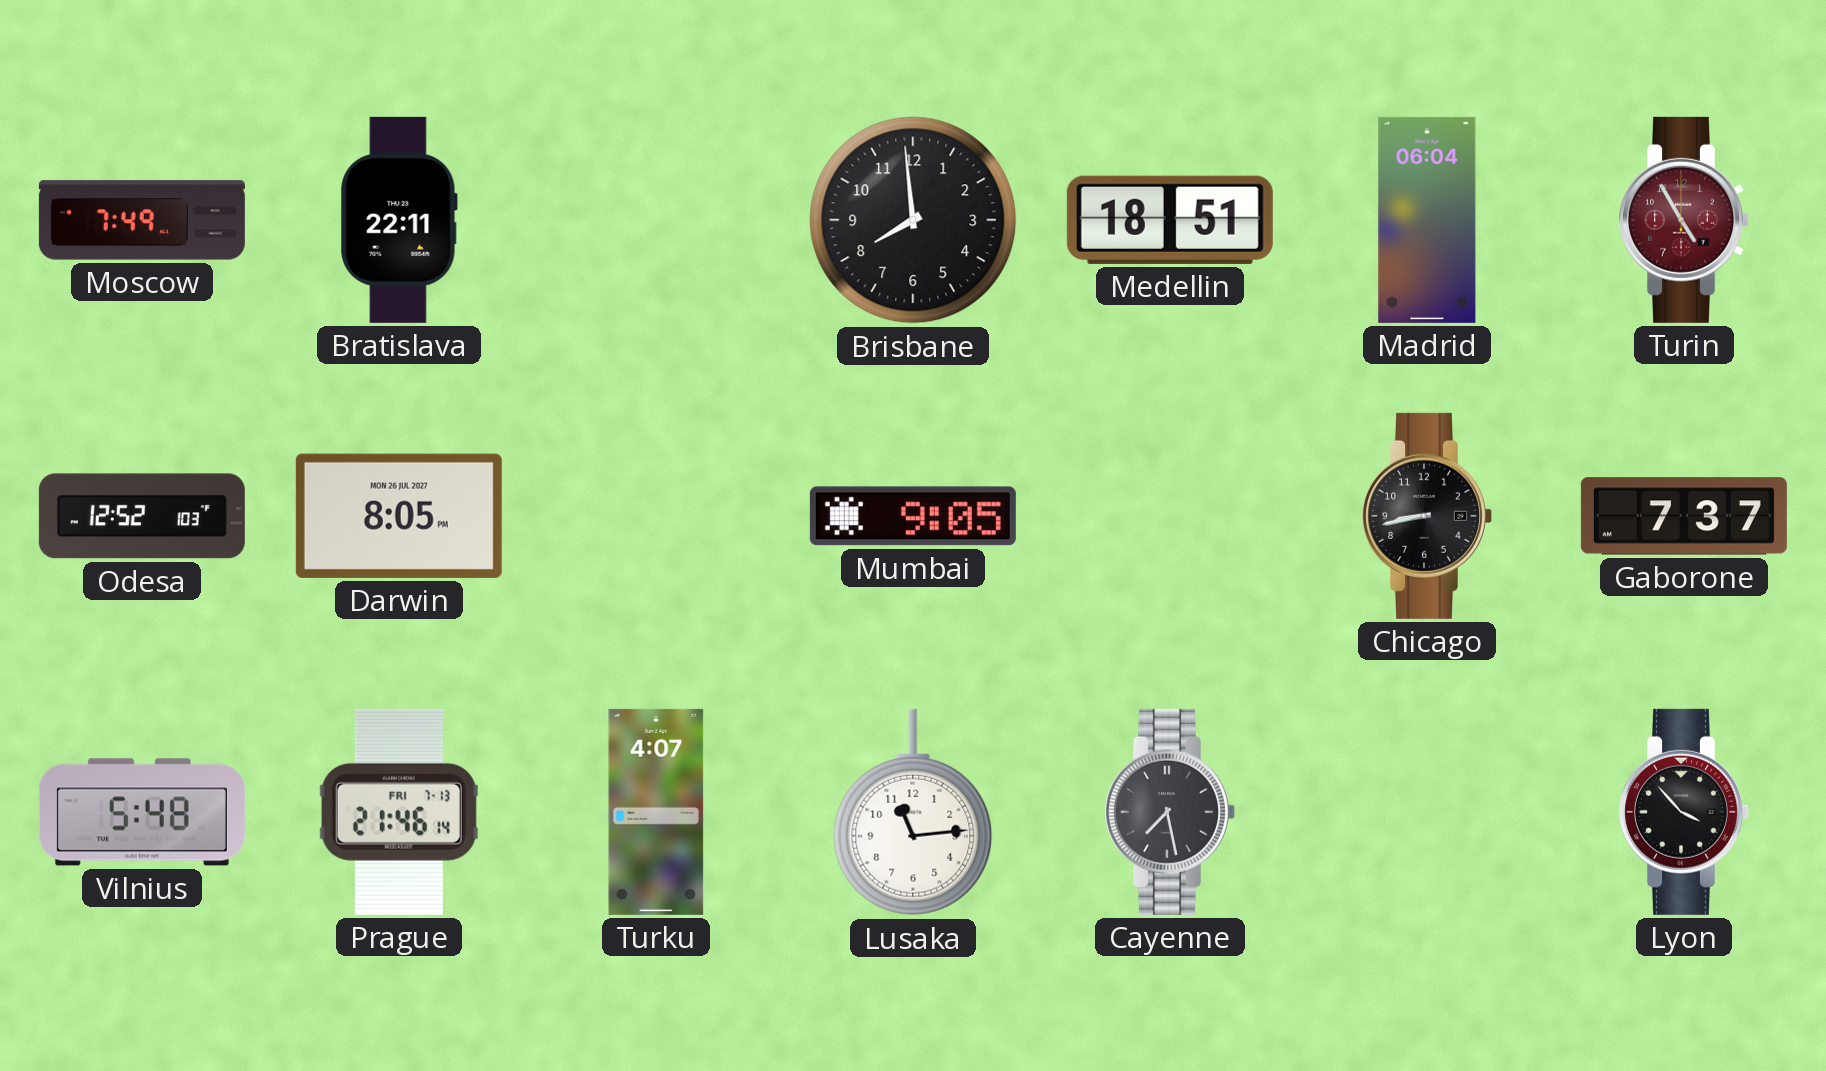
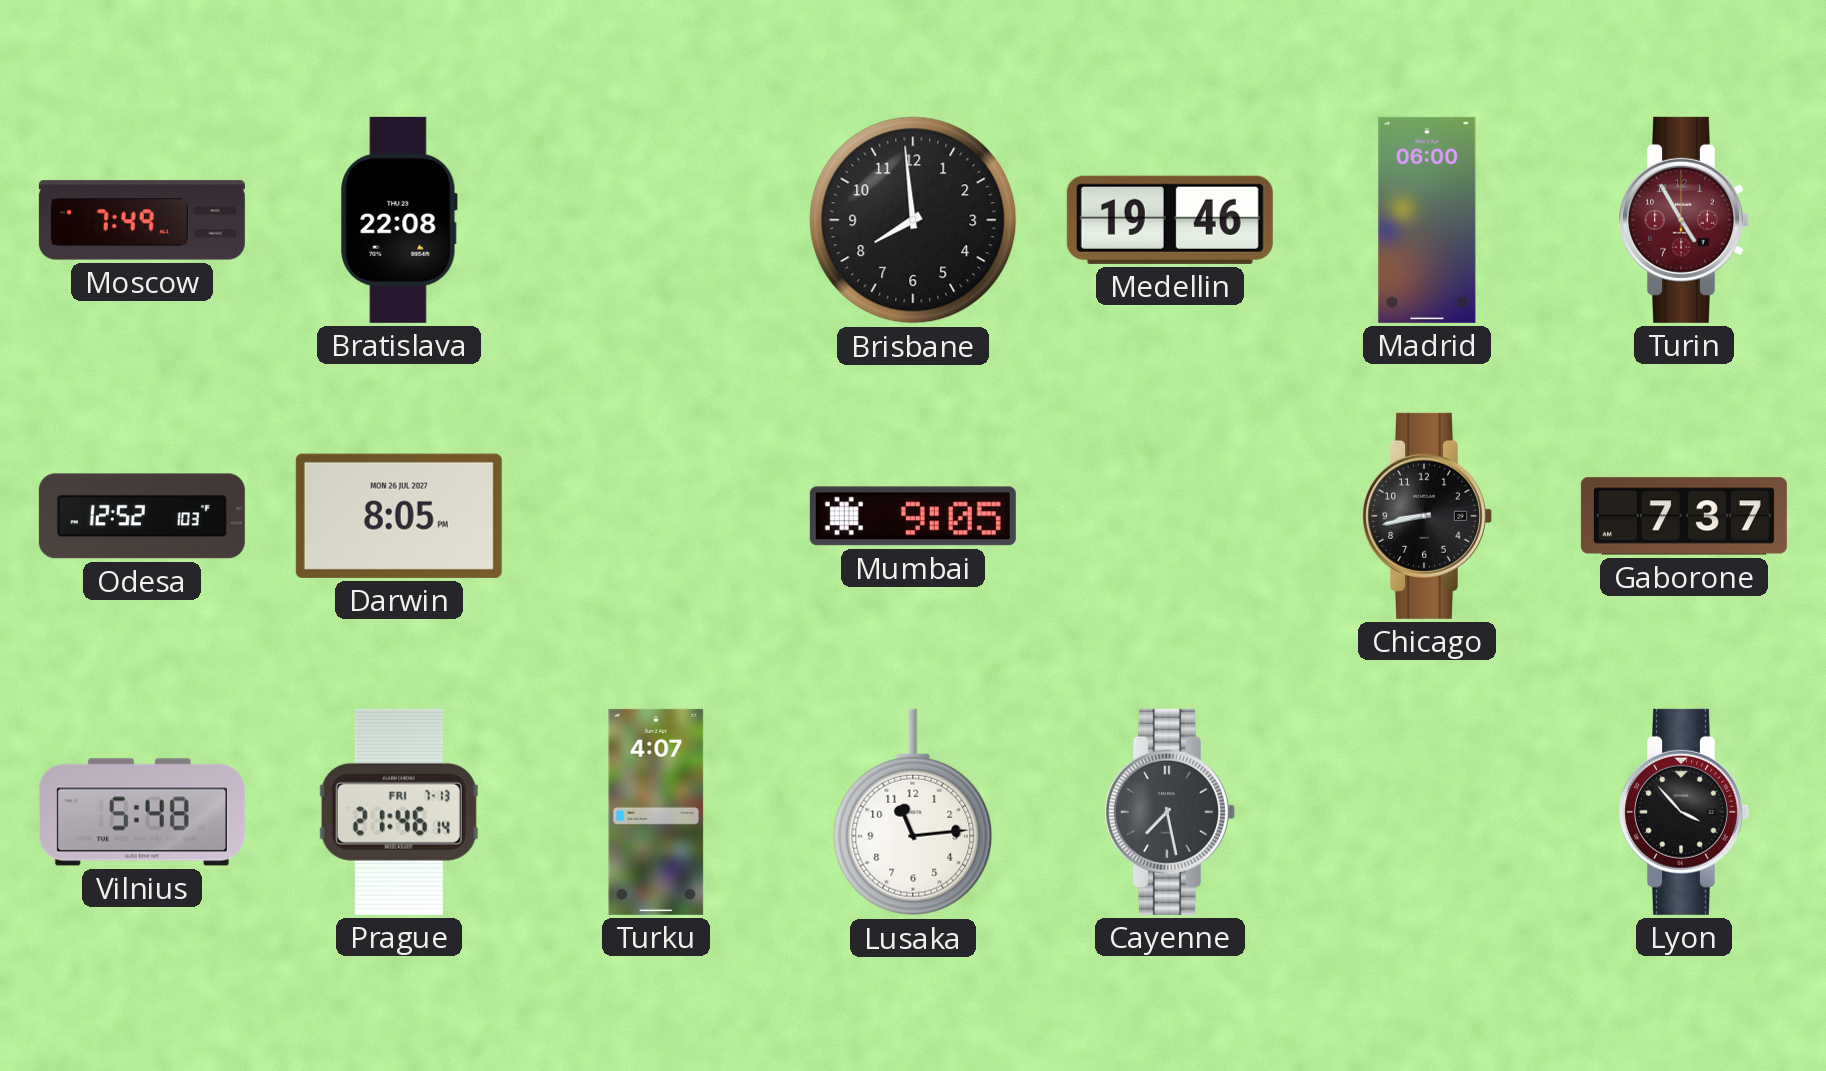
Bratislava: 22:11 -> 22:08 (399, 220)
Medellin: 18:51 -> 19:46 (1170, 220)
Madrid: 06:04 -> 06:00 (1427, 220)
